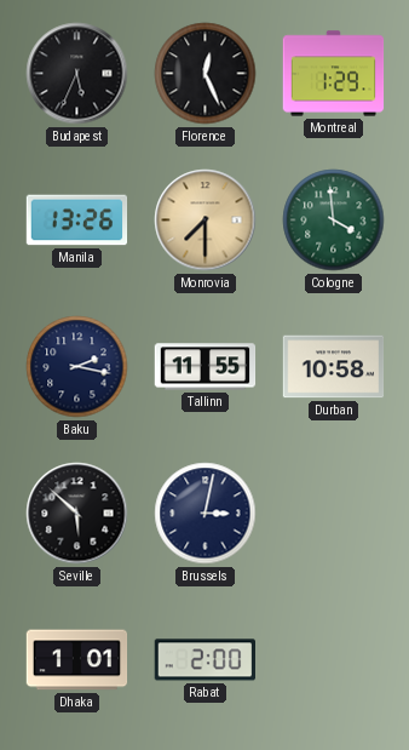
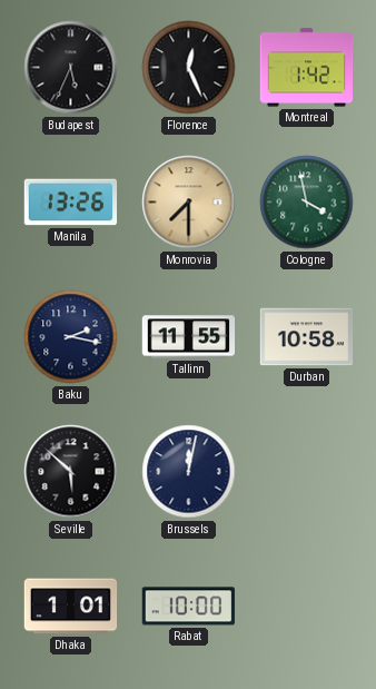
Montreal: 1:29 -> 1:42 (307, 68)
Cologne: 3:59 -> 3:58 (307, 203)
Brussels: 3:02 -> 12:02 (189, 472)
Rabat: 2:00 -> 10:00 (188, 607)
